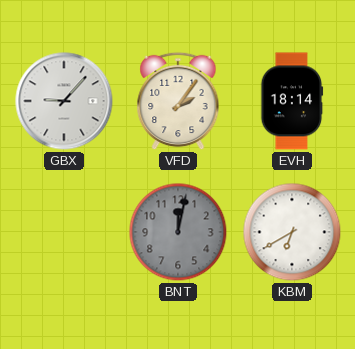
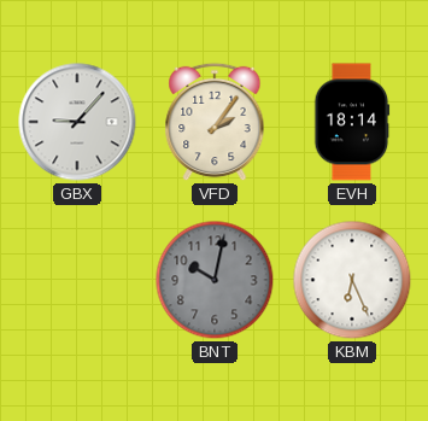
BNT: 12:02 -> 10:02 (215, 280)
KBM: 6:40 -> 6:26 (352, 280)
